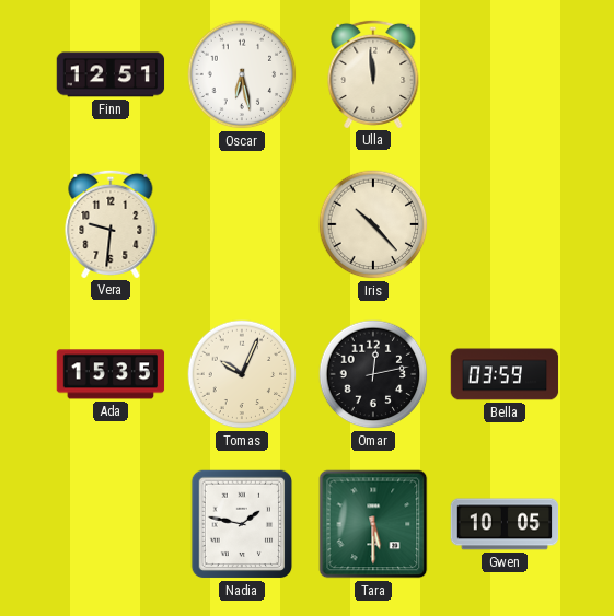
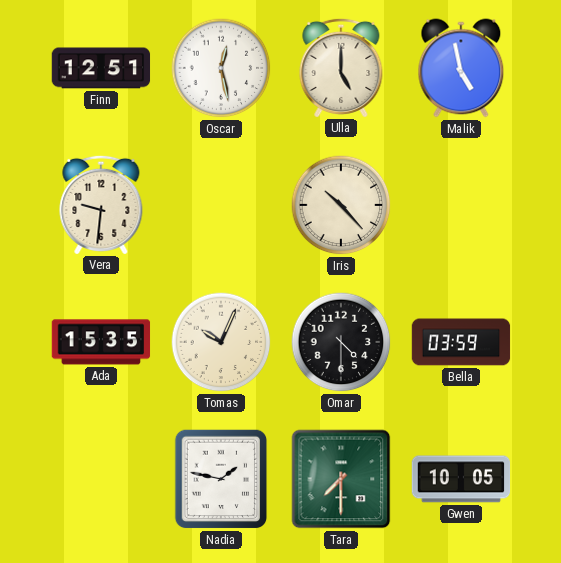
Oscar: 6:28 -> 12:28 (221, 68)
Ulla: 11:59 -> 5:00 (341, 67)
Malik: none -> 4:58 (461, 68)
Omar: 12:13 -> 4:30 (341, 342)
Tara: 5:30 -> 7:30 (341, 479)
